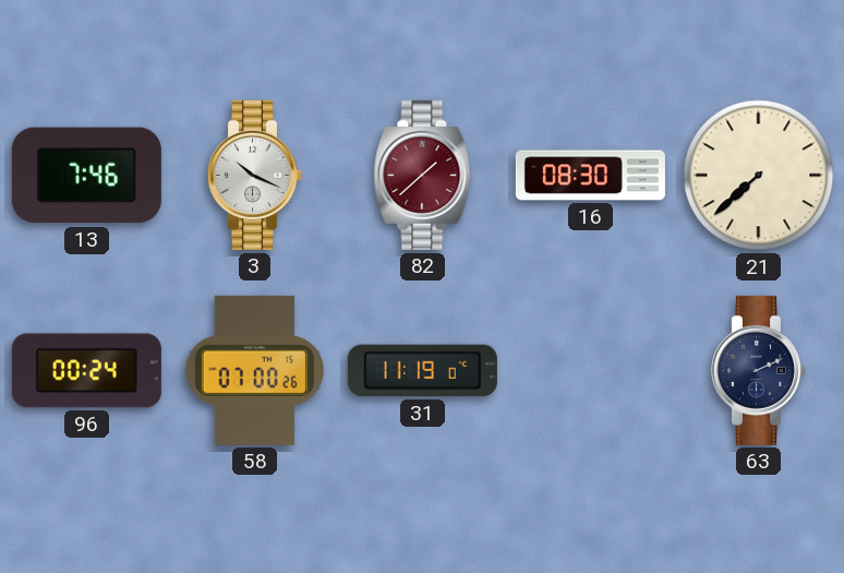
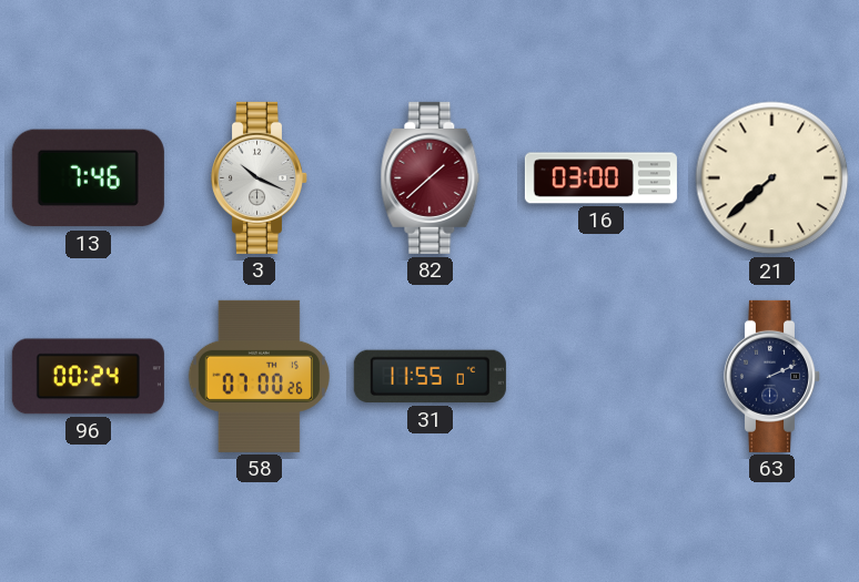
16: 08:30 -> 03:00 (600, 178)
31: 11:19 -> 11:55 (429, 377)
